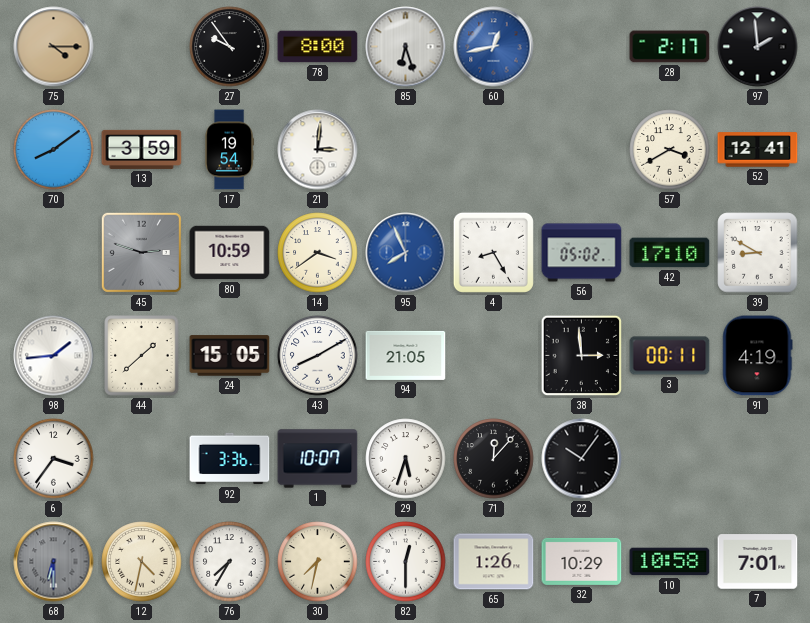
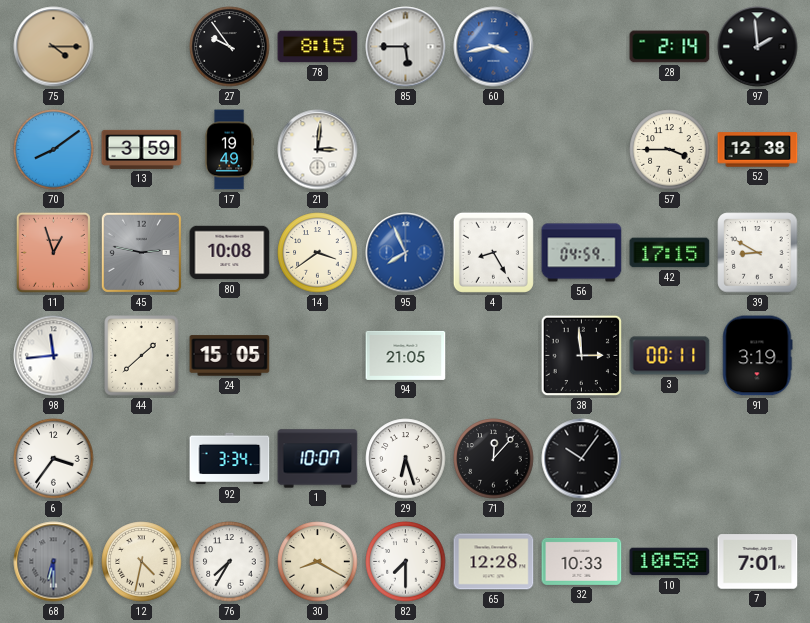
78: 8:00 -> 8:15 (318, 47)
85: 6:27 -> 5:45 (406, 47)
60: 12:43 -> 3:43 (494, 47)
28: 2:17 -> 2:14 (670, 47)
17: 19:54 -> 19:49 (229, 150)
57: 3:40 -> 3:45 (670, 150)
52: 12:41 -> 12:38 (758, 150)
11: none -> 12:57 (53, 252)
45: 2:48 -> 2:47 (141, 252)
80: 10:59 -> 10:08 (230, 253)
56: 05:02 -> 04:59 (582, 253)
42: 17:10 -> 17:15 (670, 253)
98: 1:44 -> 11:44 (54, 356)
43: 8:10 -> none (318, 356)
91: 4:19 -> 3:19 (758, 356)
92: 3:36 -> 3:34 (230, 459)
29: 5:33 -> 6:27 (406, 459)
30: 7:32 -> 8:20 (318, 562)
82: 12:30 -> 7:30 (406, 562)
65: 1:26 -> 12:28 (494, 562)
32: 10:29 -> 10:33 (582, 561)
